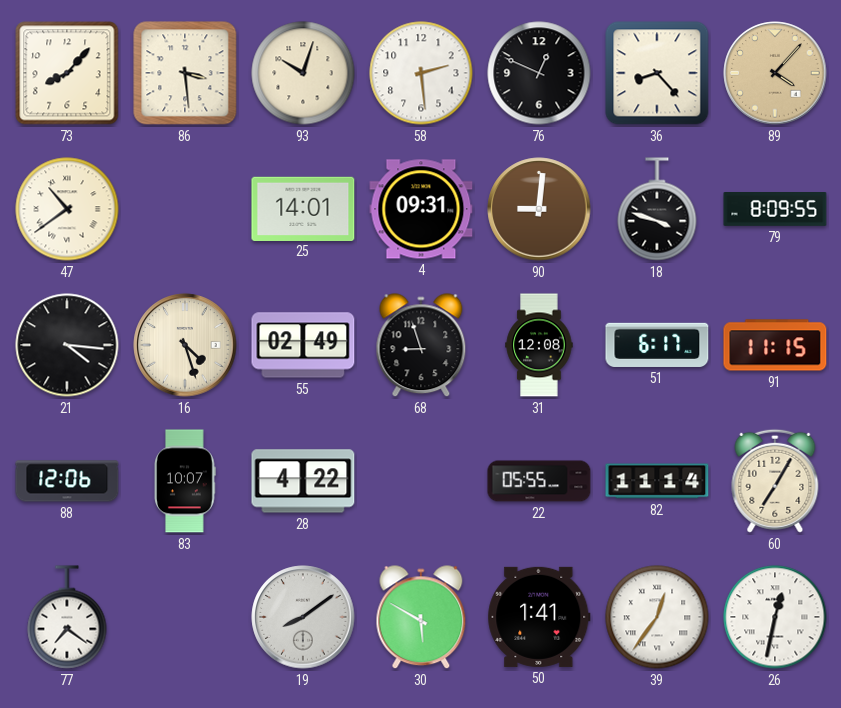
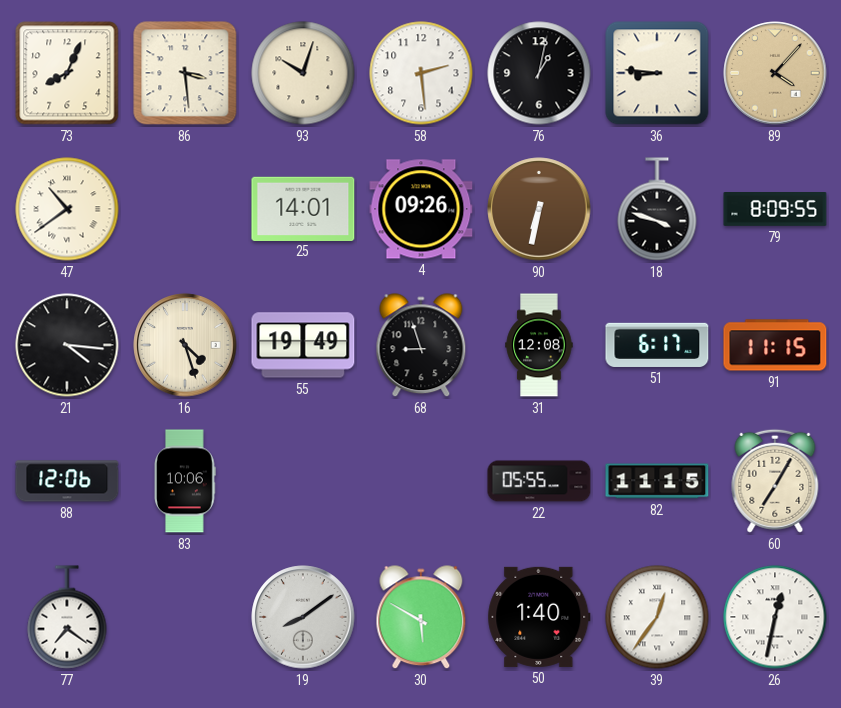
73: 8:07 -> 8:04 (67, 73)
76: 12:49 -> 1:02 (539, 73)
36: 8:23 -> 8:46 (657, 73)
4: 09:31 -> 09:26 (421, 209)
90: 9:01 -> 6:32 (539, 209)
55: 02:49 -> 19:49 (303, 345)
83: 10:07 -> 10:06 (185, 481)
28: 4:22 -> none (303, 481)
82: 11:14 -> 11:15 (657, 481)
50: 1:41 -> 1:40 (539, 617)
